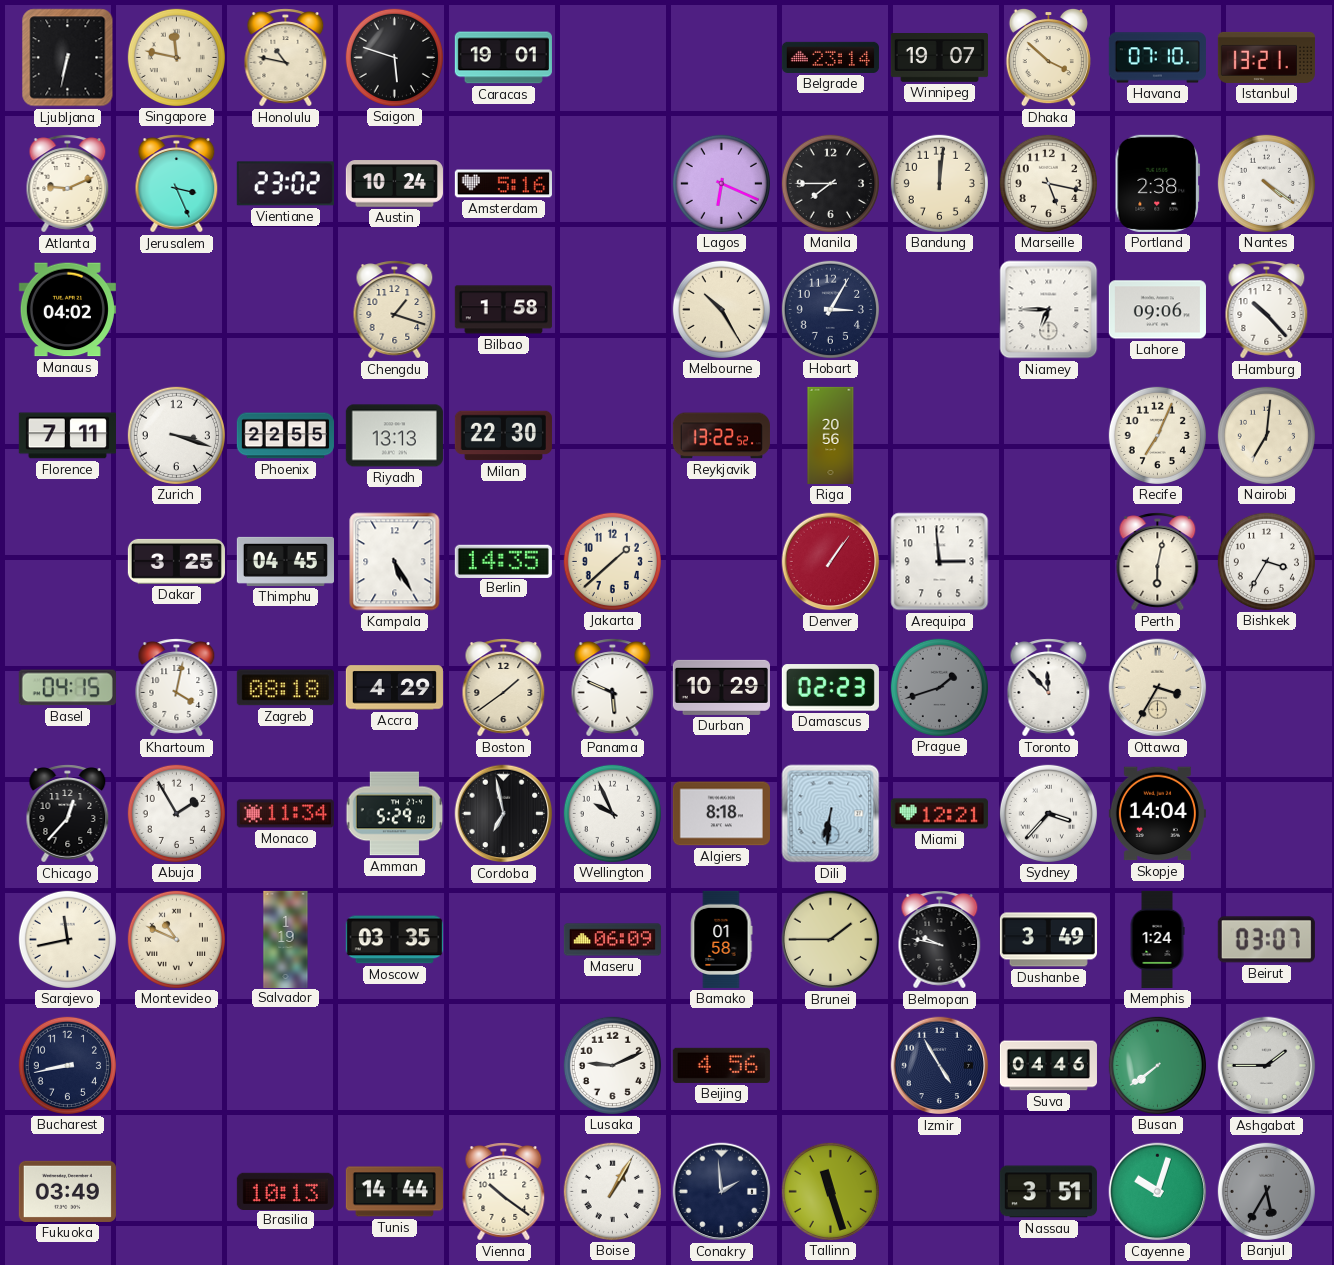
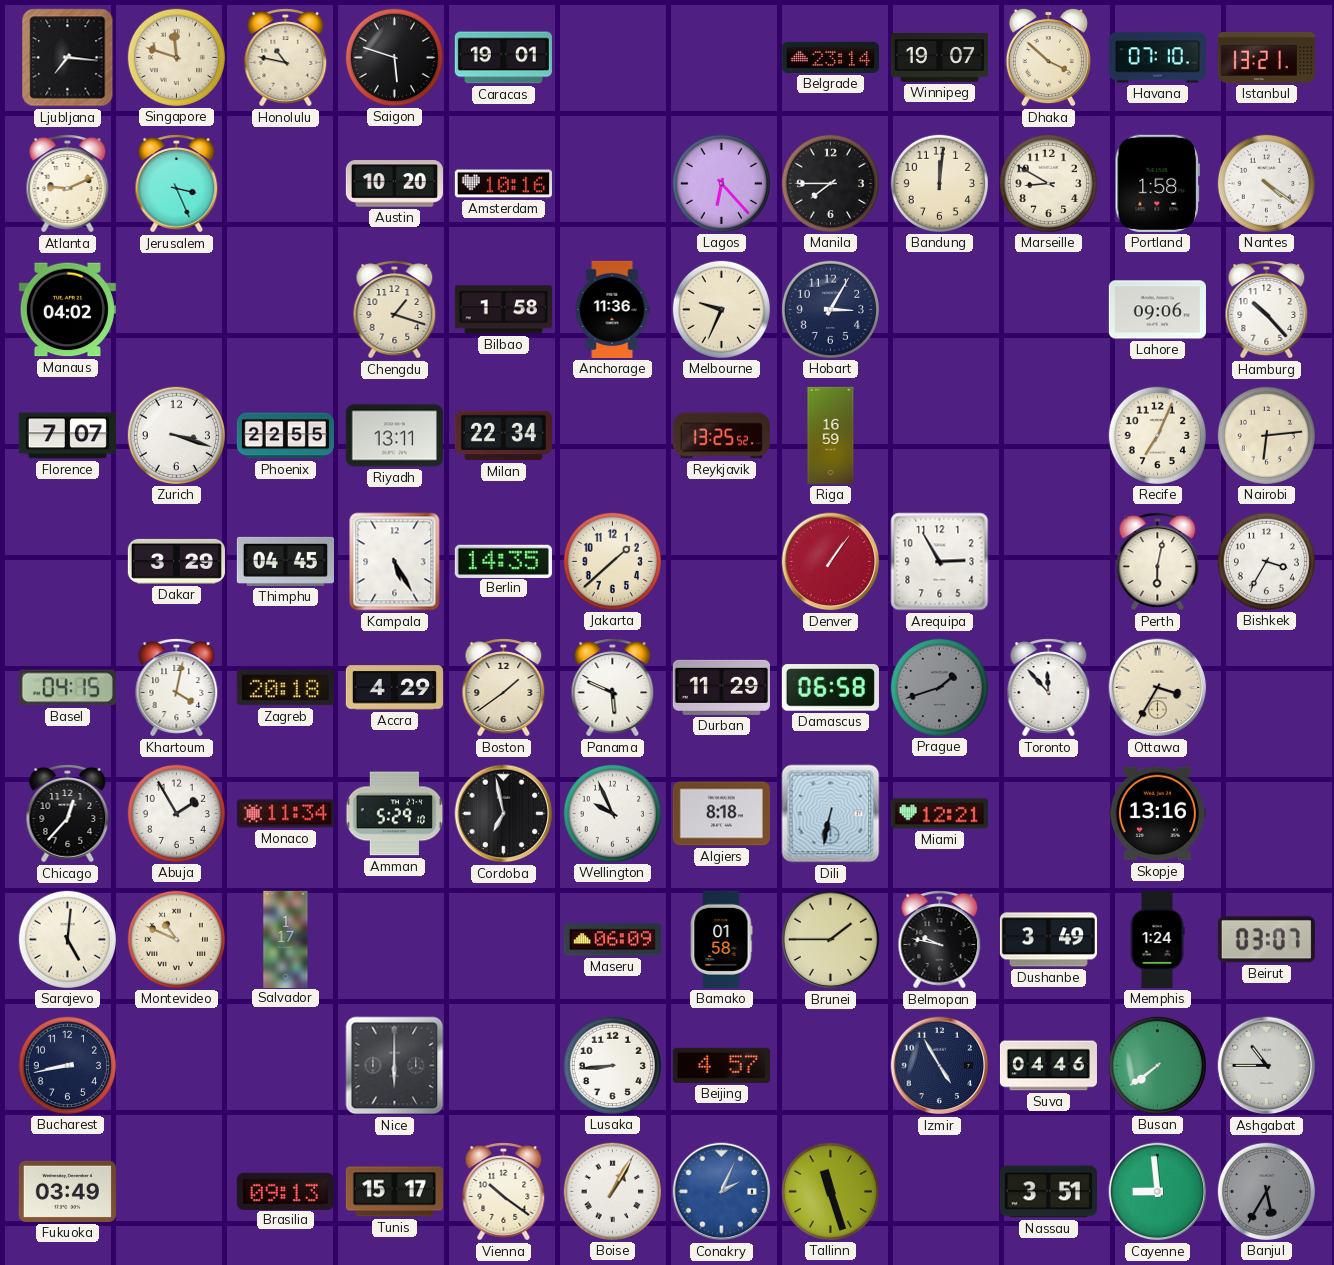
Ljubljana: 6:32 -> 7:16 (68, 58)
Singapore: 11:47 -> 11:48 (176, 57)
Vientiane: 23:02 -> none (285, 184)
Austin: 10:24 -> 10:20 (394, 184)
Amsterdam: 5:16 -> 10:16 (503, 184)
Lagos: 6:19 -> 6:23 (721, 183)
Marseille: 5:17 -> 8:50 (1048, 183)
Portland: 2:38 -> 1:58 (1157, 183)
Anchorage: none -> 11:36 (612, 309)
Melbourne: 10:25 -> 9:34 (721, 309)
Niamey: 6:45 -> none (1049, 310)
Florence: 7:11 -> 7:07 (67, 436)
Riyadh: 13:13 -> 13:11 (394, 436)
Milan: 22:30 -> 22:34 (503, 436)
Reykjavik: 13:22 -> 13:25 (721, 436)
Riga: 20:56 -> 16:59 (831, 435)
Nairobi: 7:01 -> 6:14 (1266, 435)
Dakar: 3:25 -> 3:29 (176, 561)
Arequipa: 2:59 -> 2:55 (940, 562)
Zagreb: 08:18 -> 20:18 (285, 688)
Durban: 10:29 -> 11:29 (721, 687)
Damascus: 02:23 -> 06:58 (830, 688)
Dili: 6:31 -> 6:32 (831, 814)
Sydney: 3:37 -> none (1048, 813)
Skopje: 14:04 -> 13:16 (1157, 814)
Sarajevo: 11:43 -> 5:01 (67, 939)
Salvador: 1:19 -> 1:17 (286, 939)
Moscow: 03:35 -> none (394, 940)
Nice: none -> 6:00 (395, 1066)
Lusaka: 9:11 -> 8:44 (612, 1065)
Beijing: 4:56 -> 4:57 (721, 1065)
Ashgabat: 1:45 -> 10:45 (1267, 1066)
Brasilia: 10:13 -> 09:13 (285, 1191)
Tunis: 14:44 -> 15:17 (394, 1192)
Conakry: 1:59 -> 2:04 (722, 1192)
Conakry dial: navy -> blue (722, 1192)
Cayenne: 10:03 -> 8:59 (1158, 1192)
